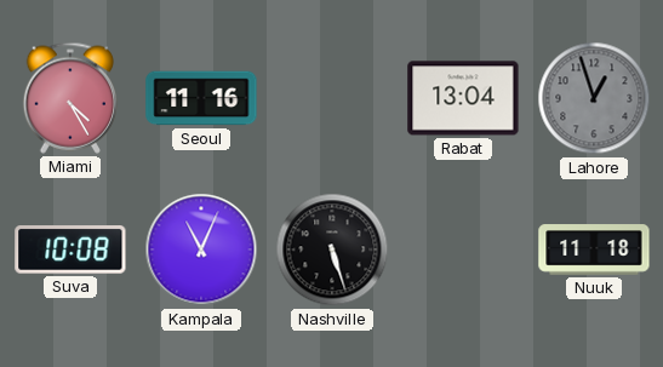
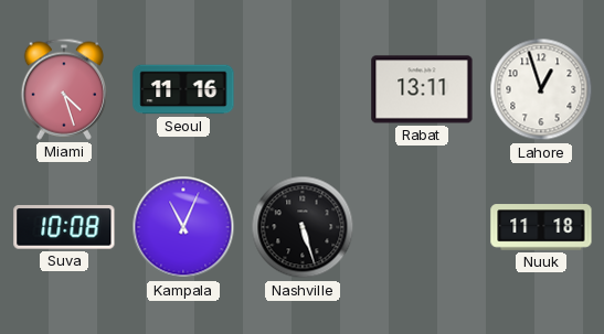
Miami: 4:25 -> 4:27 (63, 89)
Rabat: 13:04 -> 13:11 (422, 89)
Lahore dial: grey -> white (541, 89)
